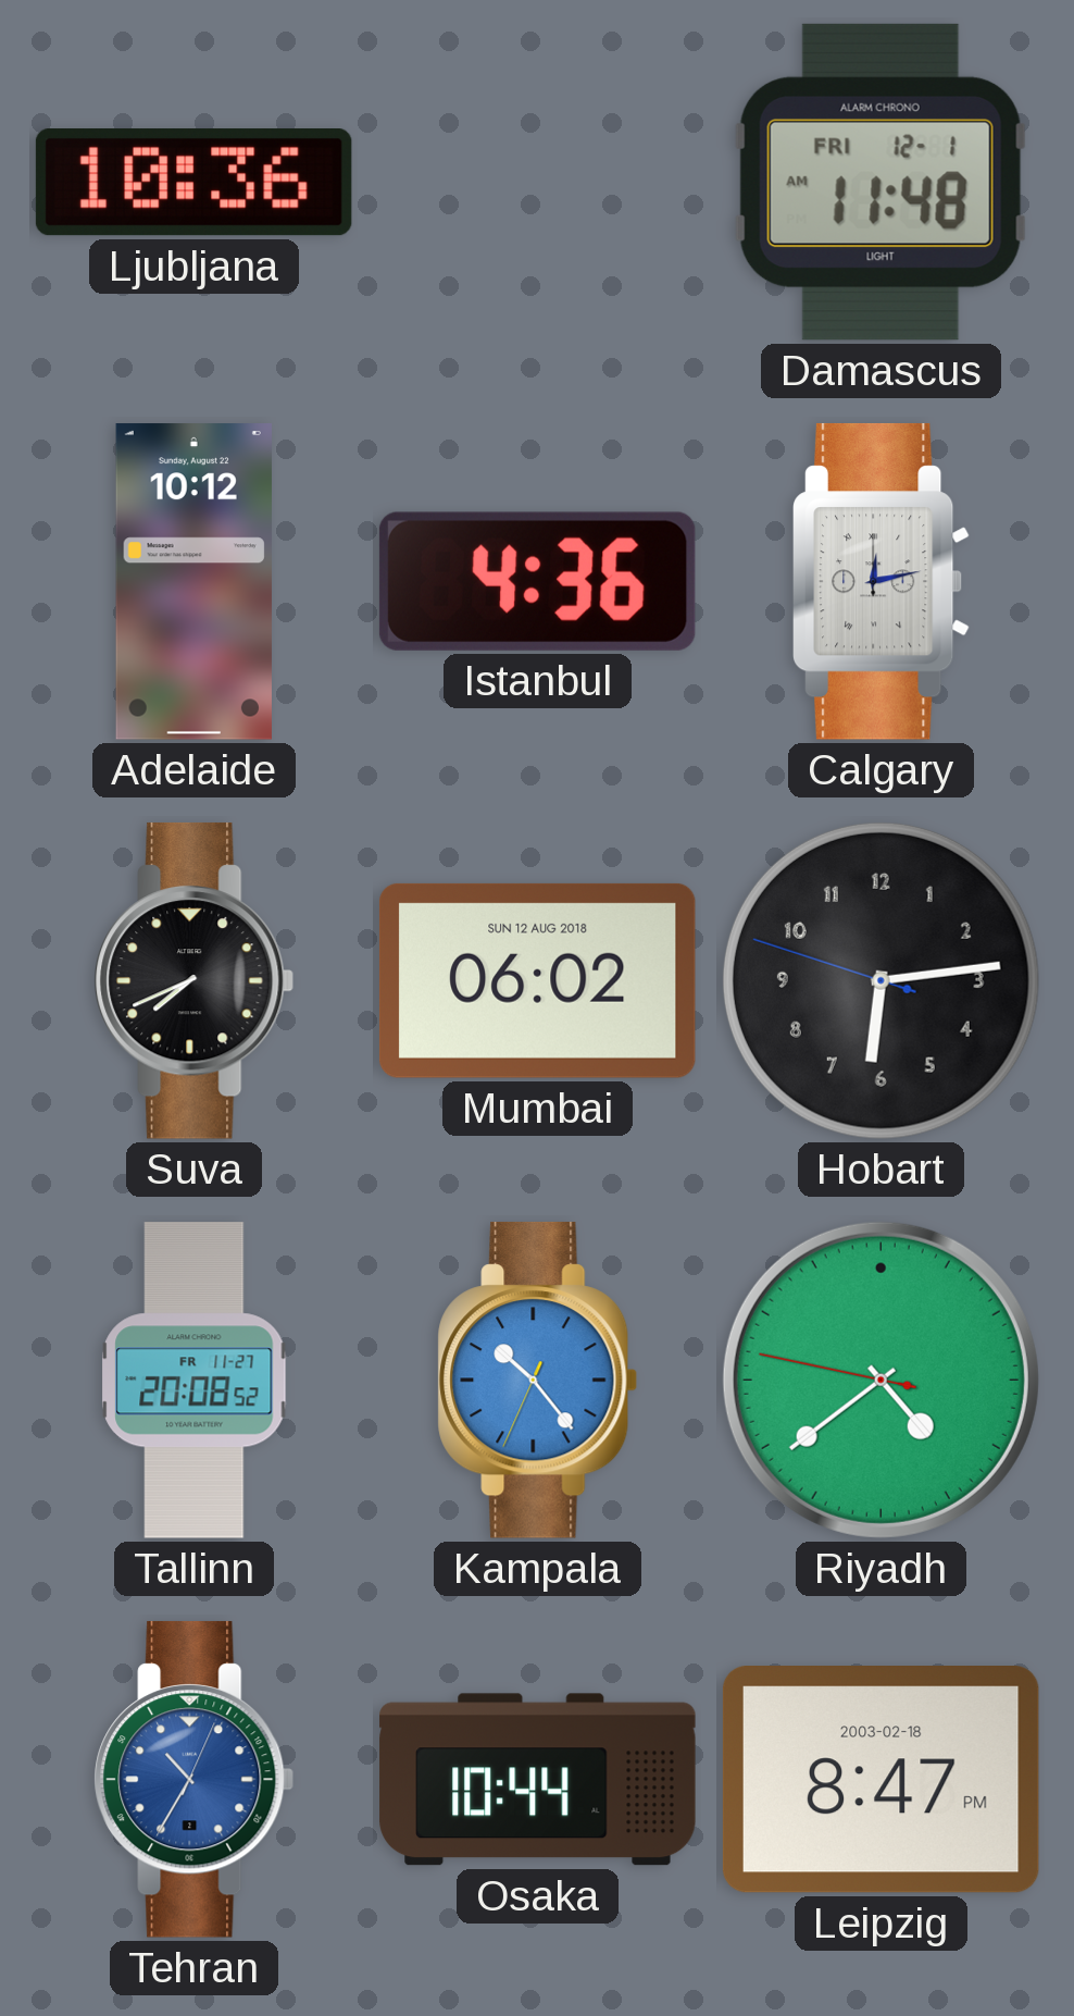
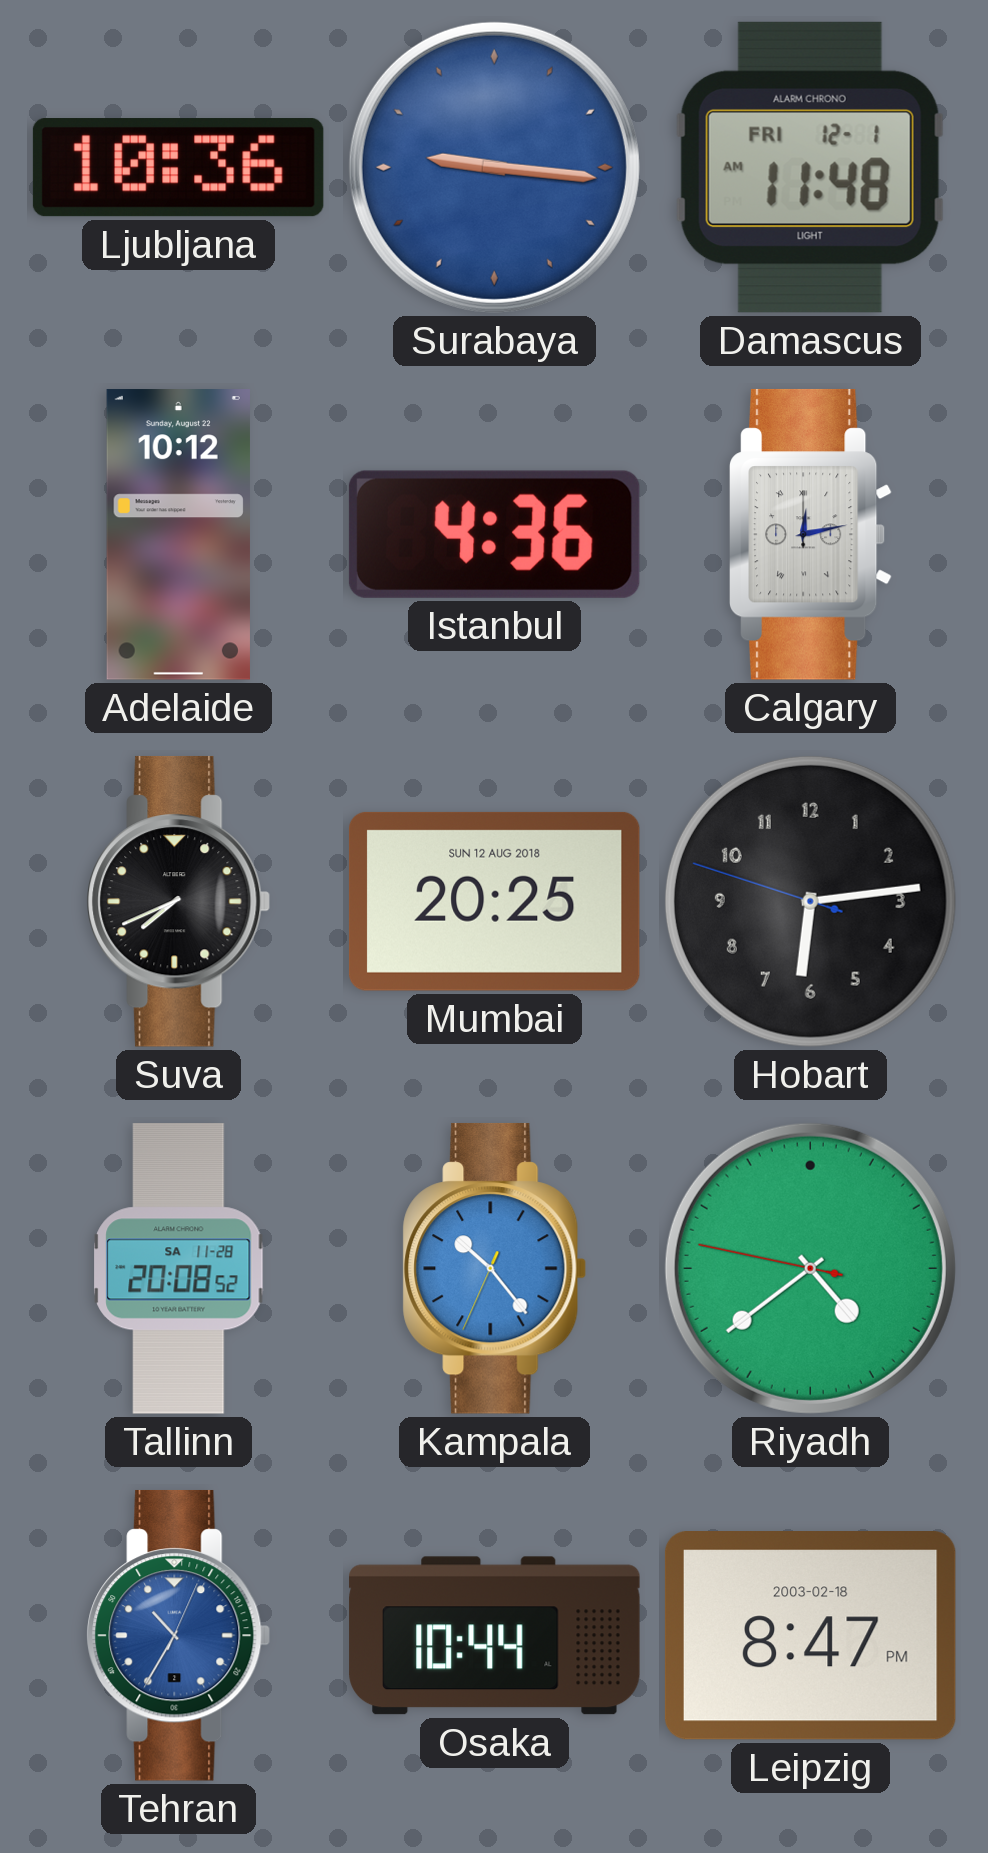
Surabaya: none -> 9:16 (494, 167)
Mumbai: 06:02 -> 20:25 (494, 901)
Tallinn date: FR 11-27 -> SA 11-28 (179, 1269)
